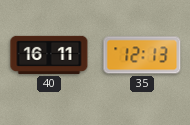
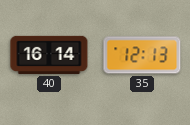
40: 16:11 -> 16:14 (49, 55)
